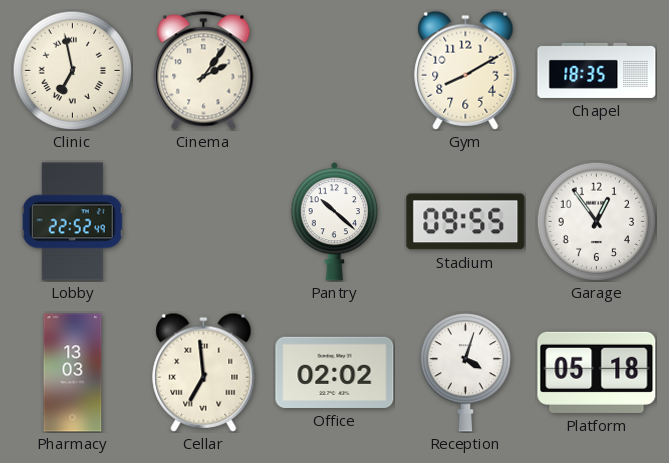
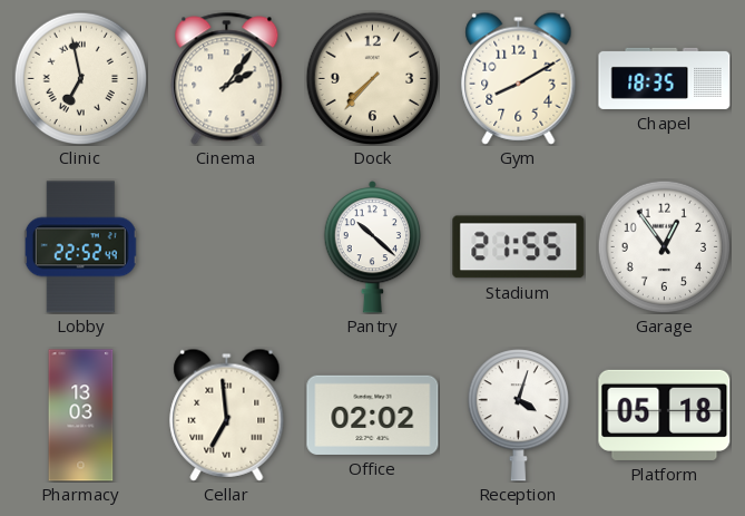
Dock: none -> 7:37 (372, 78)
Stadium: 09:55 -> 21:55 (519, 247)
